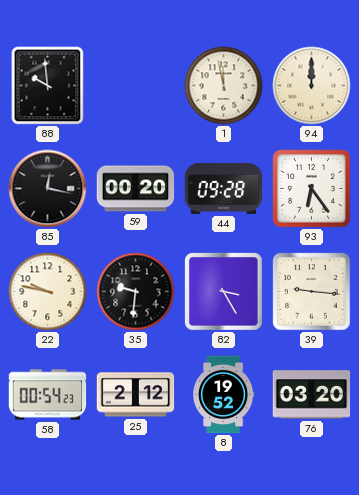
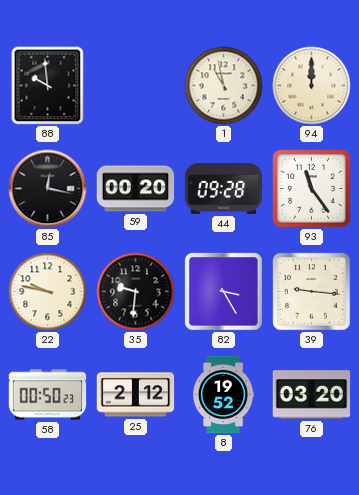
1: 11:58 -> 10:58 (224, 86)
93: 6:24 -> 11:24 (312, 189)
58: 00:54 -> 00:50 (48, 395)
